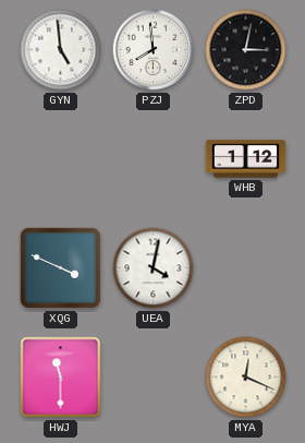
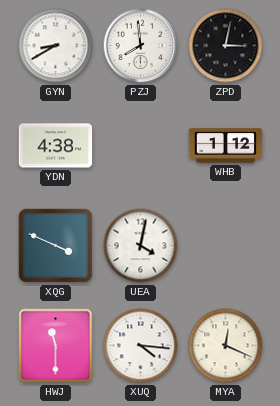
GYN: 4:59 -> 8:40 (56, 46)
YDN: none -> 4:38 (56, 146)
XUQ: none -> 4:16 (141, 346)
